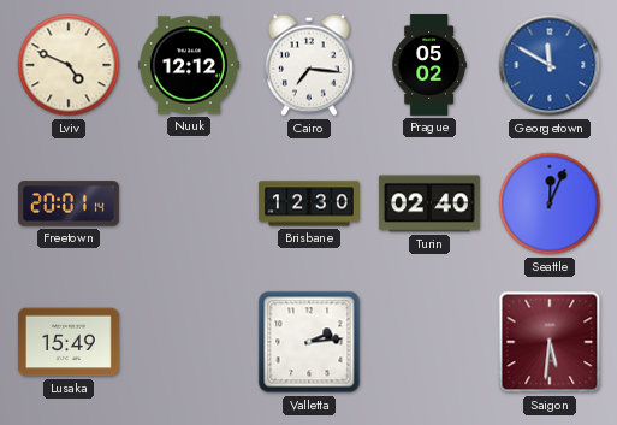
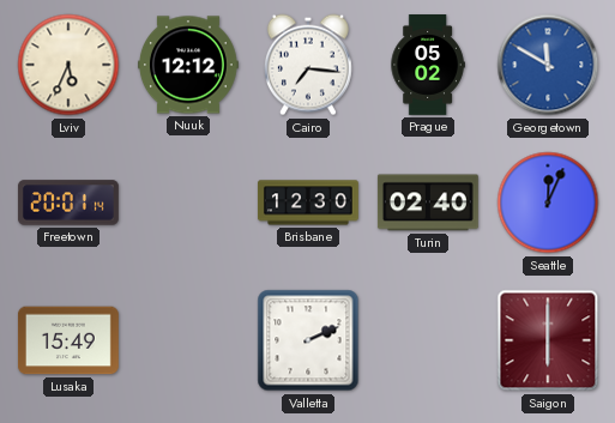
Lviv: 4:49 -> 5:34 (68, 65)
Valletta: 2:14 -> 2:11 (308, 340)
Saigon: 5:31 -> 6:00 (548, 340)
